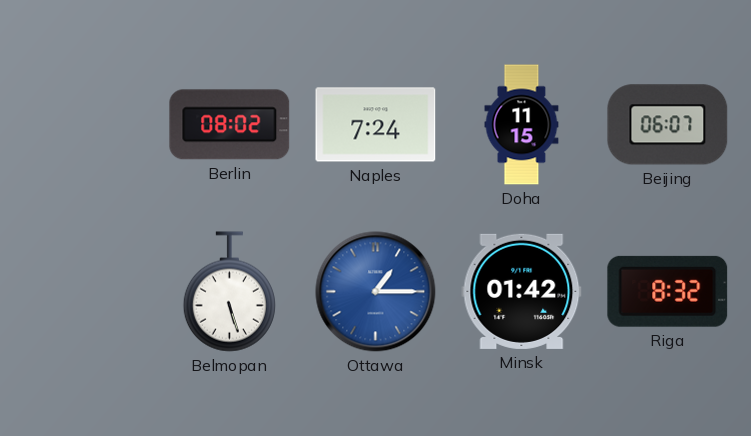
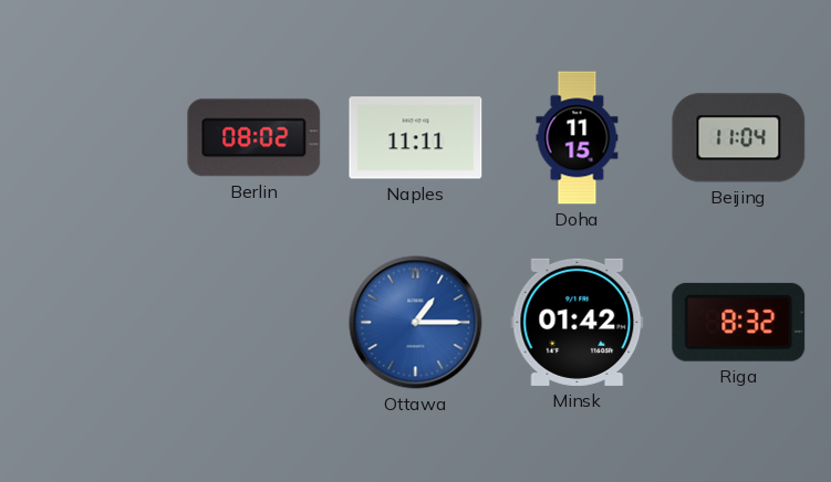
Naples: 7:24 -> 11:11 (416, 138)
Beijing: 06:07 -> 11:04 (739, 138)
Belmopan: 5:27 -> none (229, 292)
